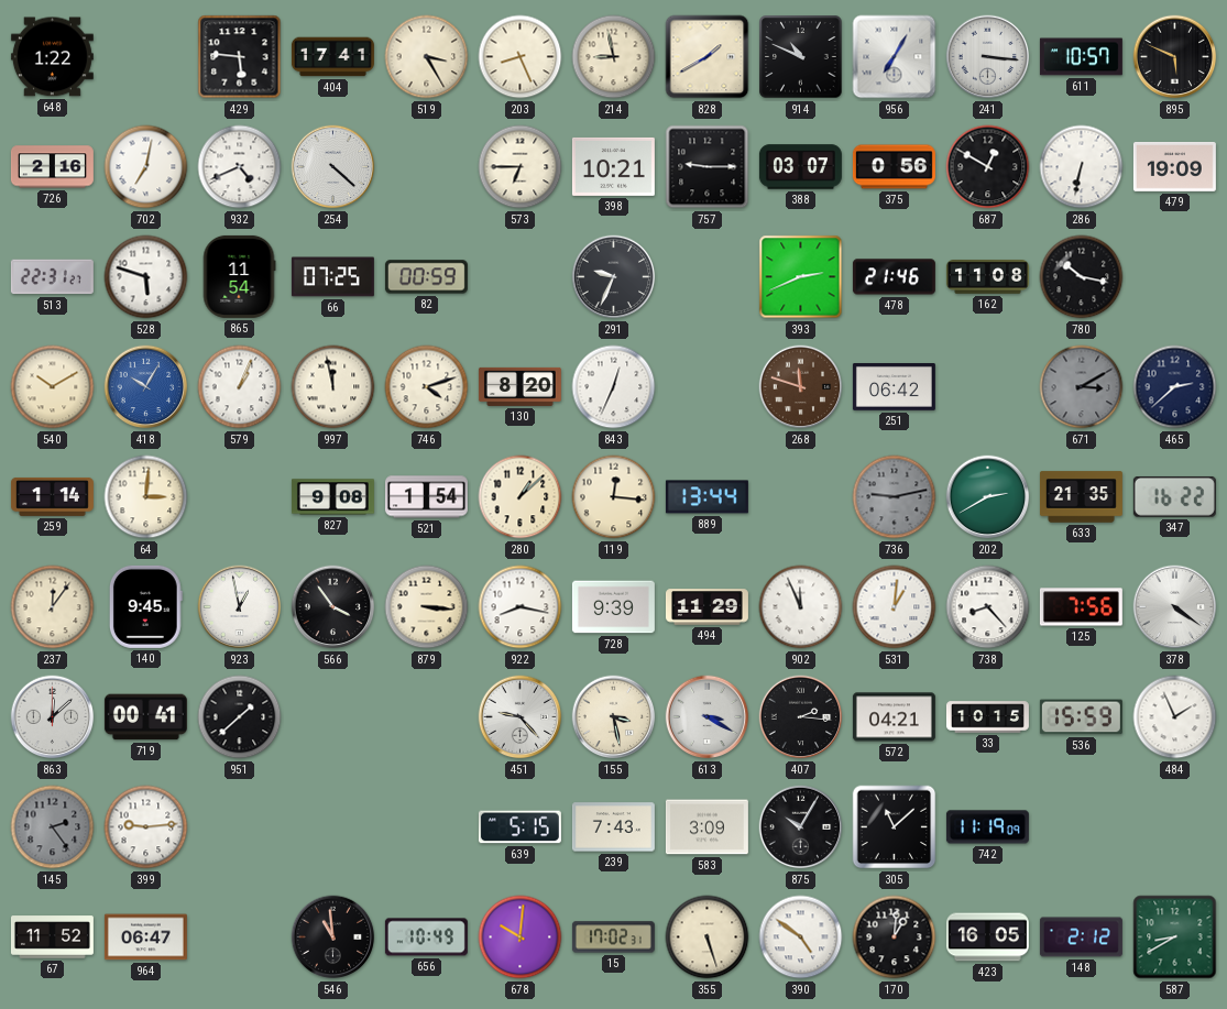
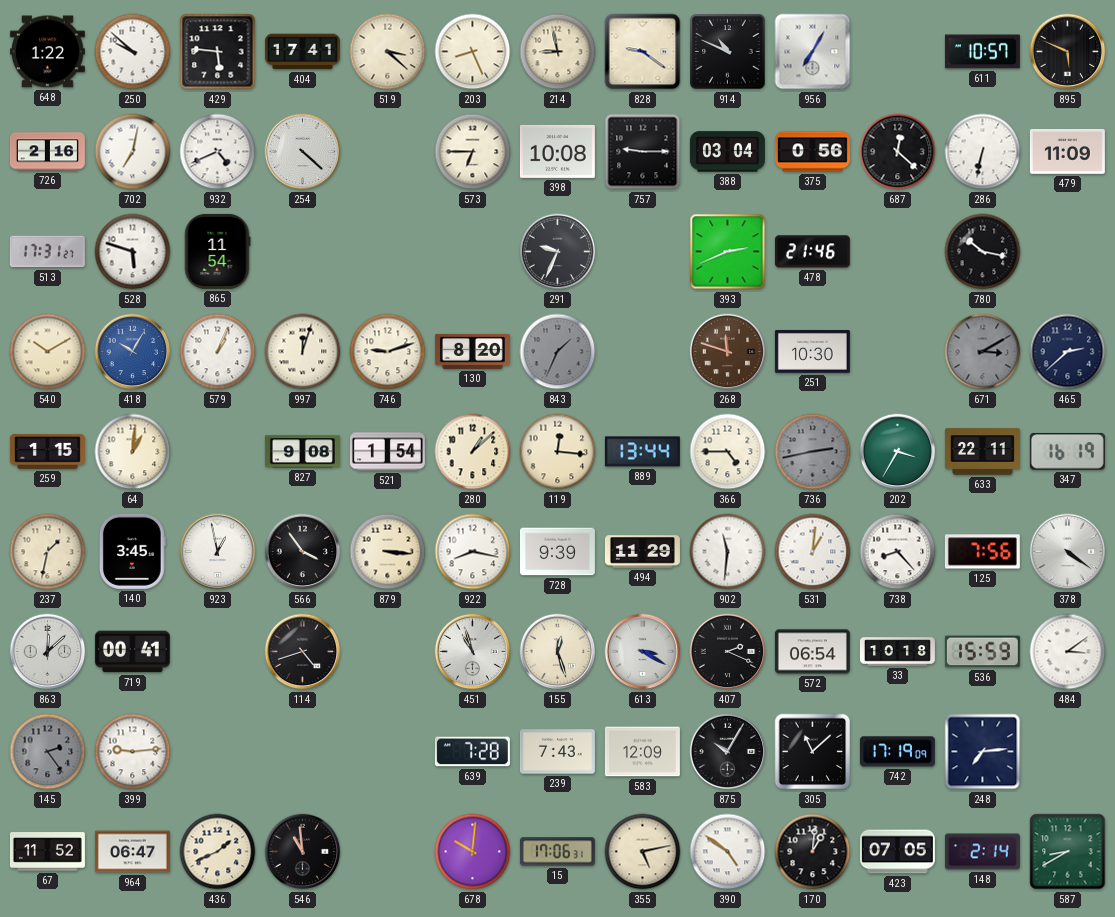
250: none -> 9:52 (133, 52)
519: 3:25 -> 3:22 (388, 52)
828: 1:40 -> 9:21 (643, 52)
241: 3:16 -> none (988, 57)
398: 10:21 -> 10:08 (557, 151)
388: 03:07 -> 03:04 (727, 152)
687: 12:50 -> 12:22 (898, 152)
479: 19:09 -> 11:09 (1067, 151)
513: 22:31 -> 17:31 (47, 252)
66: 07:25 -> none (332, 277)
82: 00:59 -> none (426, 277)
162: 11:08 -> none (987, 277)
997: 11:58 -> 12:03 (303, 352)
746: 4:12 -> 9:12 (388, 352)
843: 12:34 -> 1:34 (558, 352)
843 dial: white -> grey (558, 352)
251: 06:42 -> 10:30 (812, 352)
259: 1:14 -> 1:15 (47, 451)
64: 3:01 -> 1:01 (133, 452)
366: none -> 4:45 (728, 452)
736: 9:13 -> 2:43 (813, 452)
202: 2:40 -> 3:35 (898, 452)
633: 21:35 -> 22:11 (982, 452)
347: 16:22 -> 16:19 (1067, 452)
237: 12:06 -> 1:32 (48, 552)
140: 9:45 -> 3:45 (132, 551)
902: 11:56 -> 11:31 (728, 552)
951: 1:38 -> none (240, 717)
114: none -> 4:42 (303, 652)
451: 9:23 -> 10:57 (473, 652)
155: 3:28 -> 12:27 (558, 652)
407: 2:16 -> 2:19 (728, 652)
572: 04:21 -> 06:54 (812, 652)
33: 10:15 -> 10:18 (897, 652)
484: 1:56 -> 3:09 (1068, 652)
639: 5:15 -> 7:28 (472, 752)
583: 3:09 -> 12:09 (642, 752)
742: 11:19 -> 17:19 (897, 752)
248: none -> 7:14 (983, 752)
436: none -> 1:41 (218, 852)
656: 10:49 -> none (426, 937)
15: 17:02 -> 17:06 (557, 852)
355: 5:27 -> 5:13 (643, 852)
423: 16:05 -> 07:05 (897, 852)
148: 2:12 -> 2:14 (982, 852)
